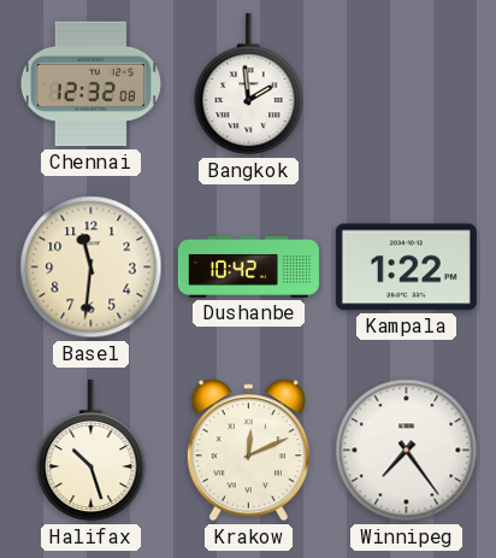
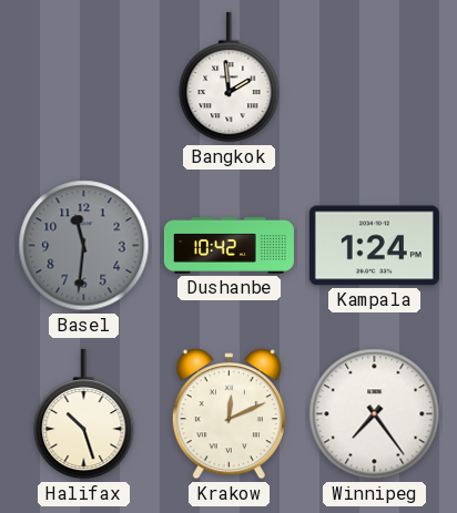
Chennai: 12:32 -> none (90, 84)
Basel dial: cream -> grey (84, 246)
Kampala: 1:22 -> 1:24 (374, 246)
